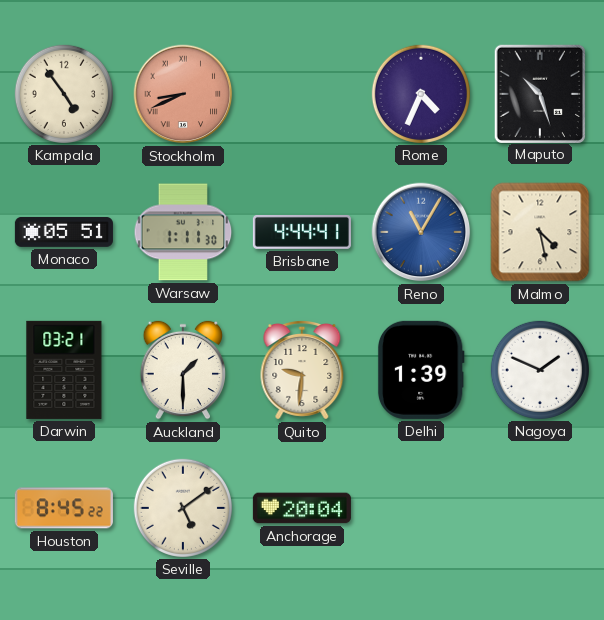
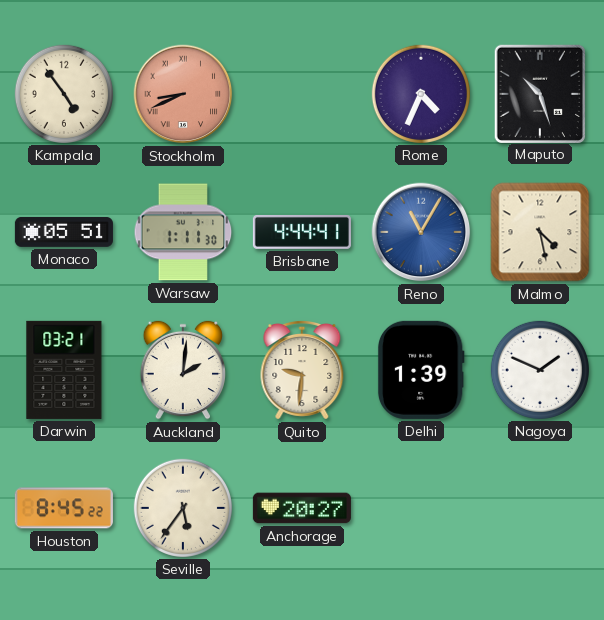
Auckland: 1:30 -> 2:01 (183, 370)
Seville: 5:09 -> 5:36 (183, 508)
Anchorage: 20:04 -> 20:27 (302, 508)
